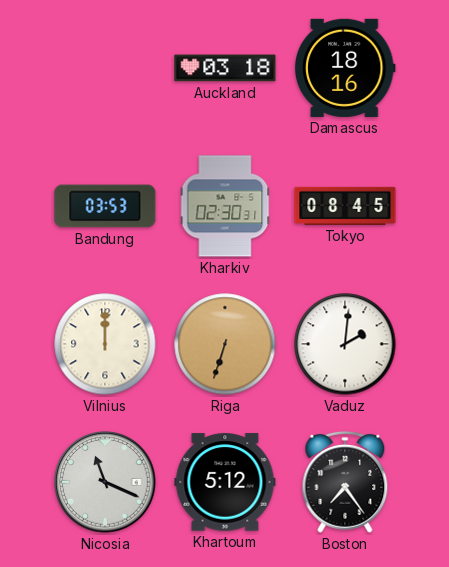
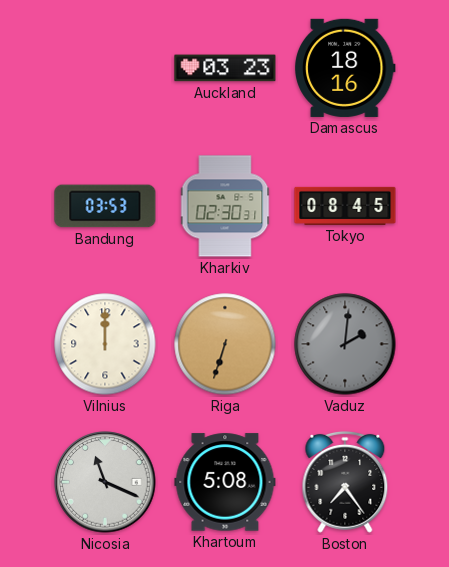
Auckland: 03:18 -> 03:23 (225, 68)
Vaduz dial: white -> grey (345, 344)
Khartoum: 5:12 -> 5:08 (225, 482)
